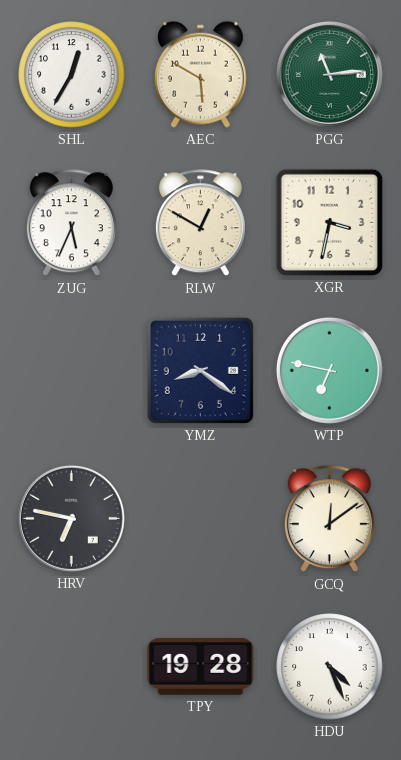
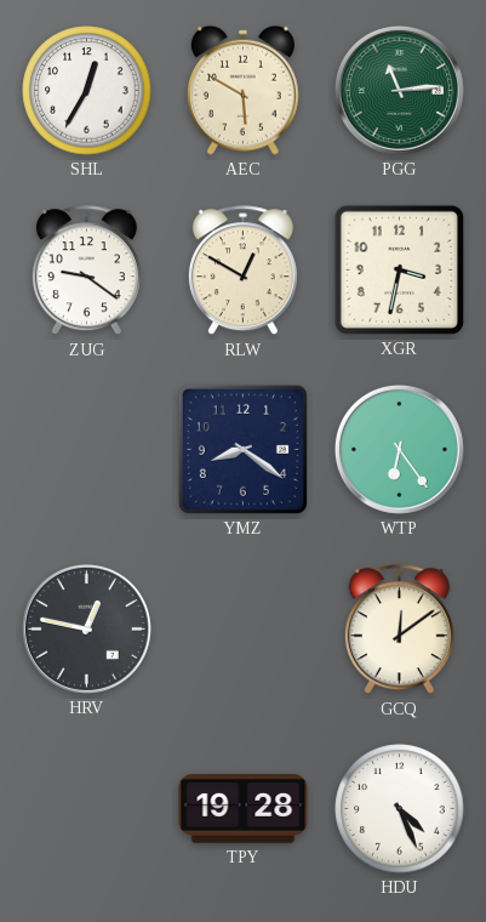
ZUG: 5:34 -> 9:21 (86, 271)
WTP: 6:47 -> 6:24 (399, 449)
HRV: 6:47 -> 12:47 (86, 628)
